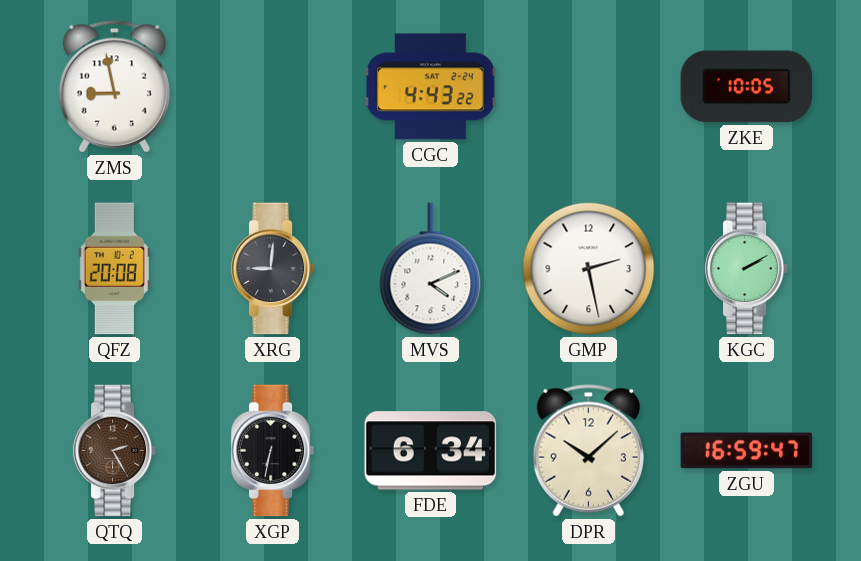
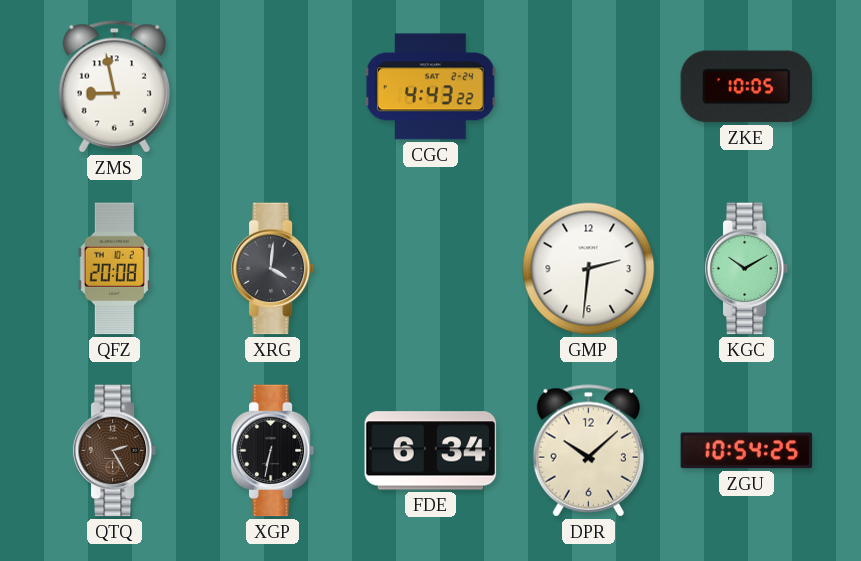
XRG: 9:01 -> 4:01 (273, 269)
MVS: 4:11 -> none (431, 269)
GMP: 2:28 -> 2:31 (589, 269)
KGC: 2:10 -> 10:10 (747, 269)
ZGU: 16:59 -> 10:54 (747, 451)
